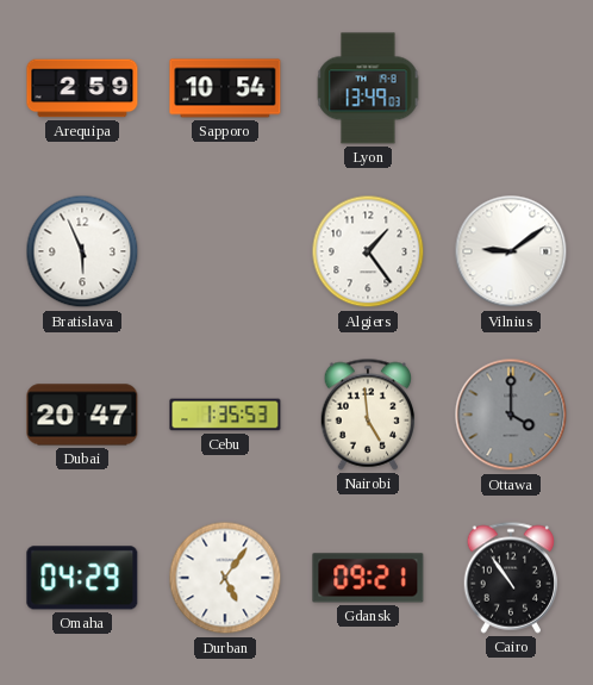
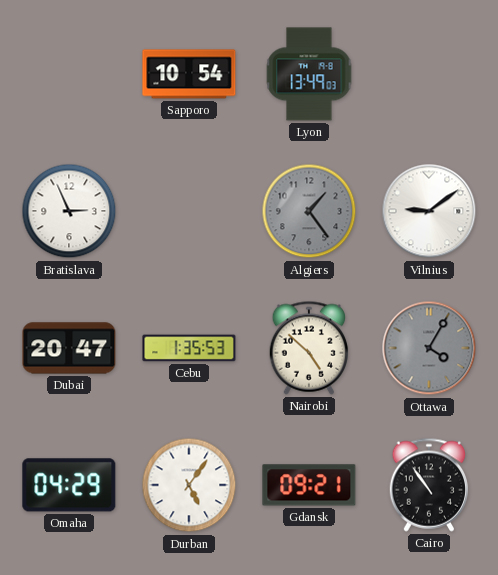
Arequipa: 2:59 -> none (82, 88)
Bratislava: 5:56 -> 2:56 (69, 211)
Algiers dial: white -> grey (309, 211)
Nairobi: 4:59 -> 4:52 (309, 348)
Ottawa: 4:00 -> 4:05 (429, 348)
